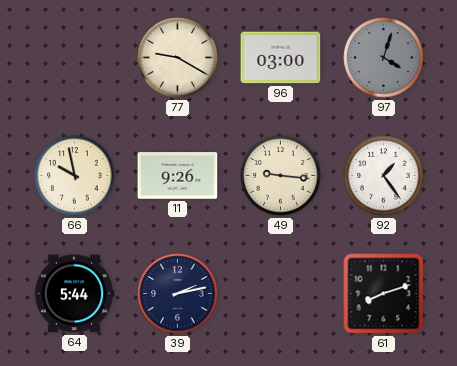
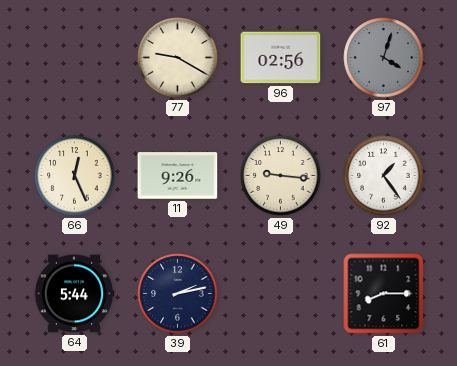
96: 03:00 -> 02:56 (281, 58)
66: 9:58 -> 12:26 (75, 176)
61: 8:12 -> 8:15 (384, 294)
